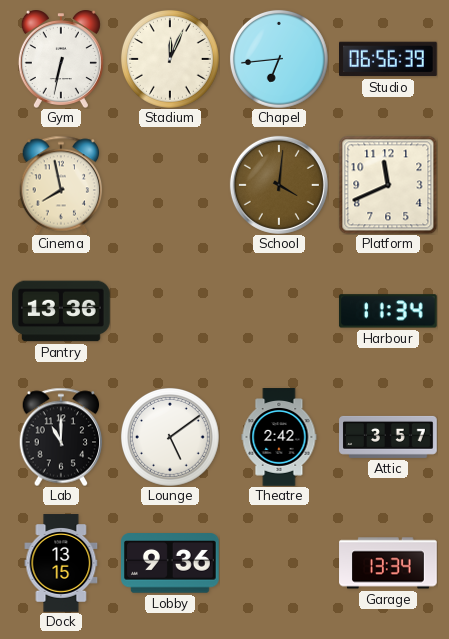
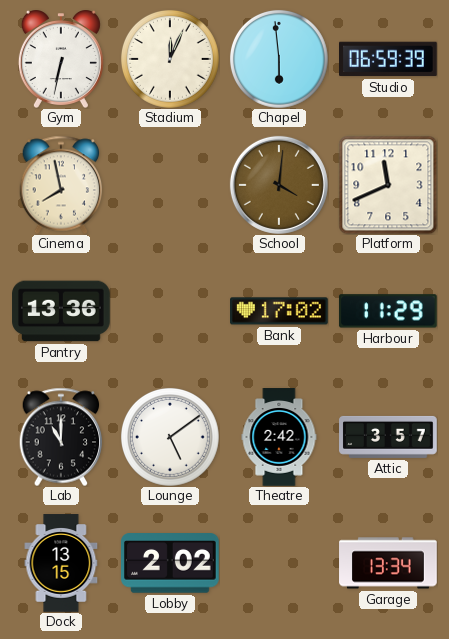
Chapel: 6:44 -> 5:59 (279, 59)
Studio: 06:56 -> 06:59 (389, 59)
Bank: none -> 17:02 (280, 311)
Harbour: 11:34 -> 11:29 (388, 311)
Lobby: 9:36 -> 2:02 (171, 563)
